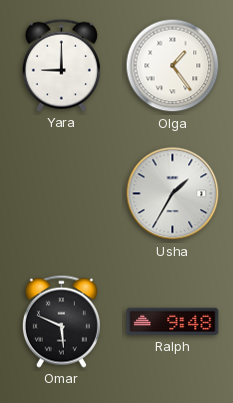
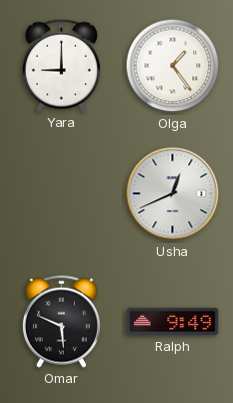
Usha: 1:35 -> 12:41 (173, 194)
Ralph: 9:48 -> 9:49 (173, 322)
